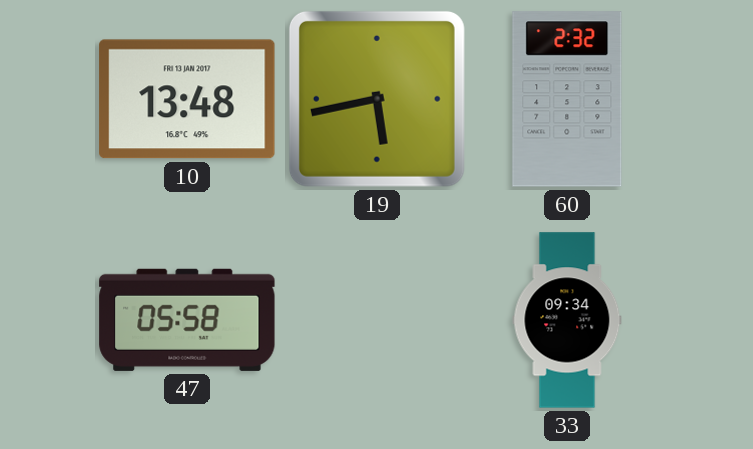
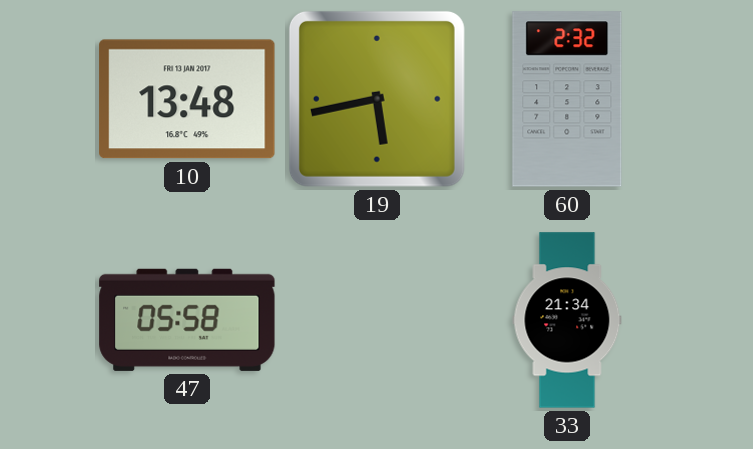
33: 09:34 -> 21:34 (567, 320)
